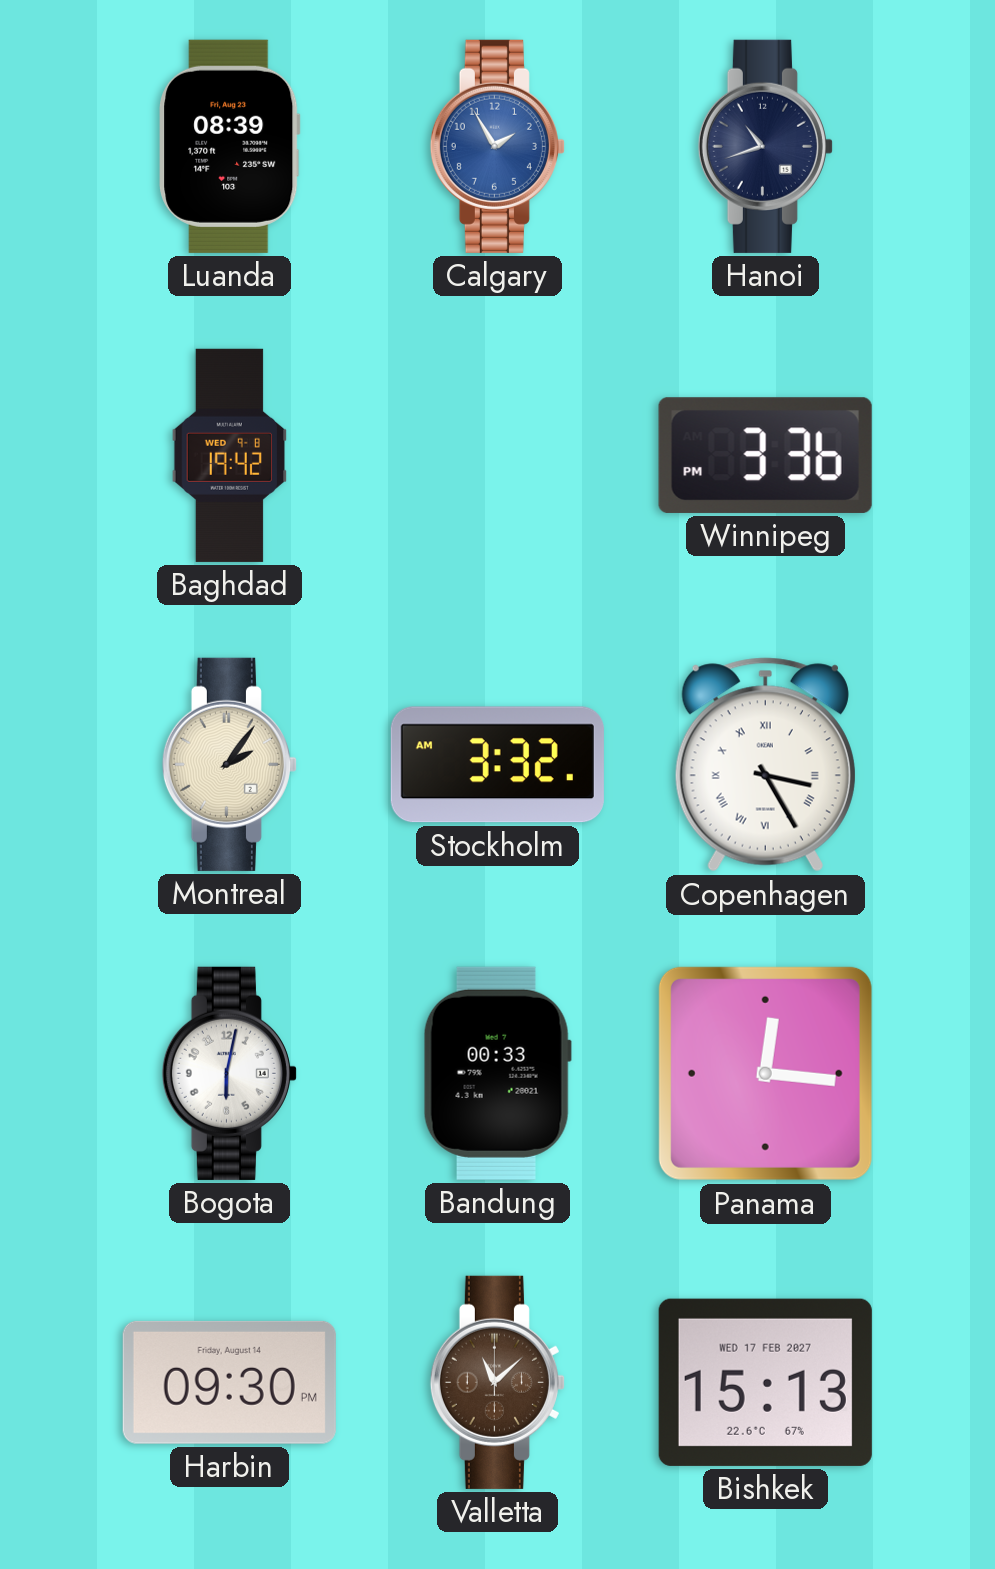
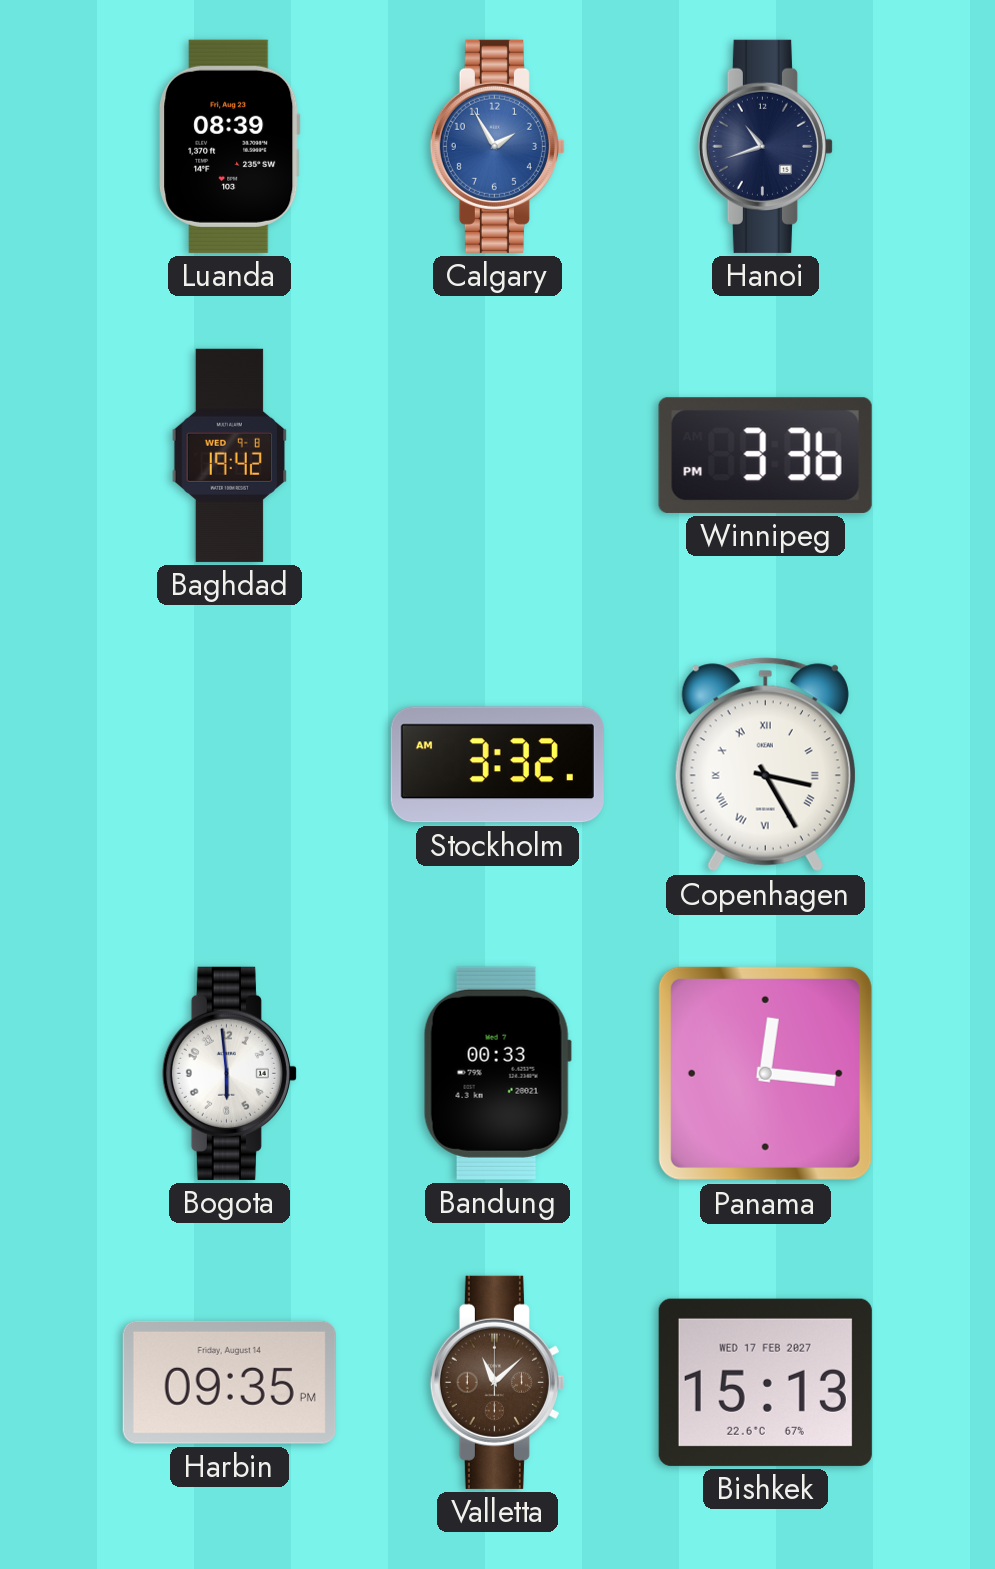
Montreal: 2:06 -> none (229, 764)
Bogota: 6:02 -> 5:59 (229, 1073)
Harbin: 09:30 -> 09:35 (229, 1382)
